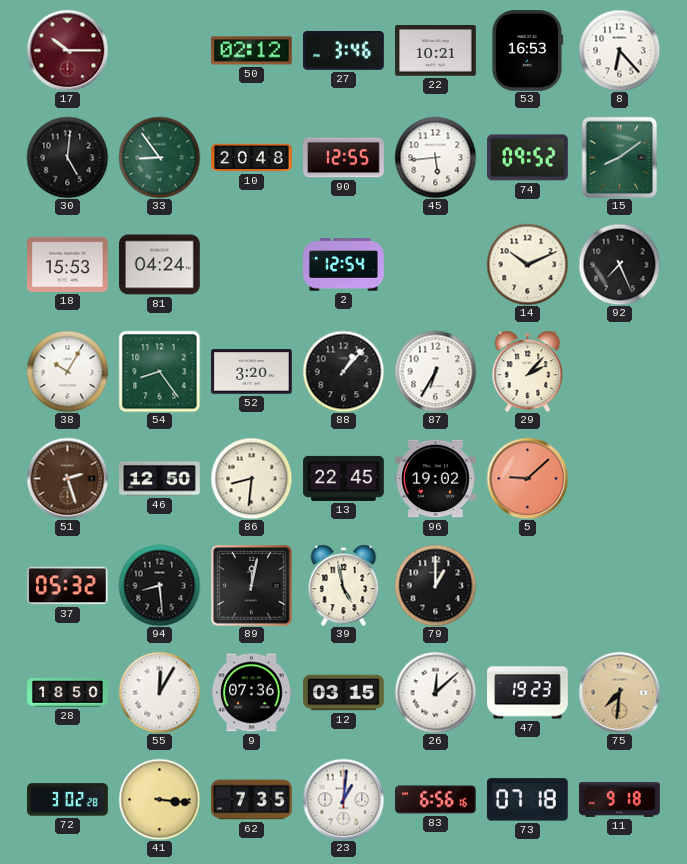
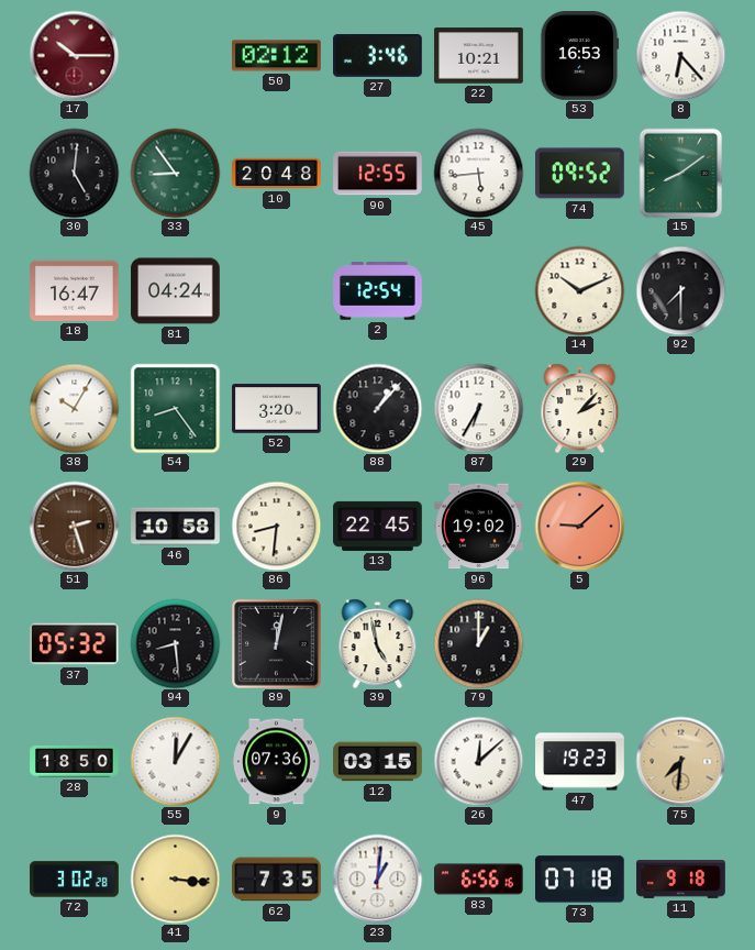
18: 15:53 -> 16:47 (75, 290)
92: 7:26 -> 7:30 (680, 290)
46: 12:50 -> 10:58 (176, 527)
